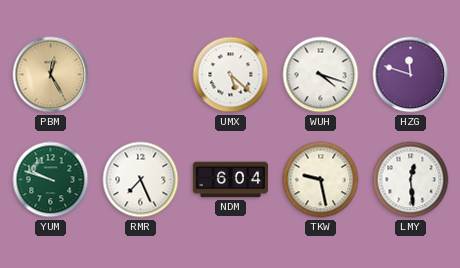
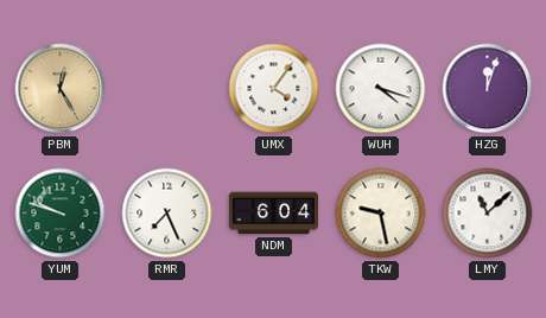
UMX: 5:22 -> 4:06 (274, 89)
HZG: 11:48 -> 12:03 (488, 89)
LMY: 12:29 -> 11:08 (488, 214)
